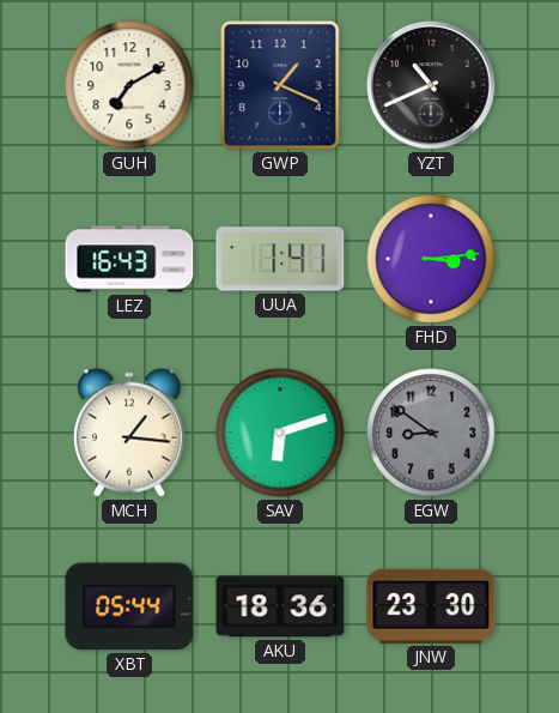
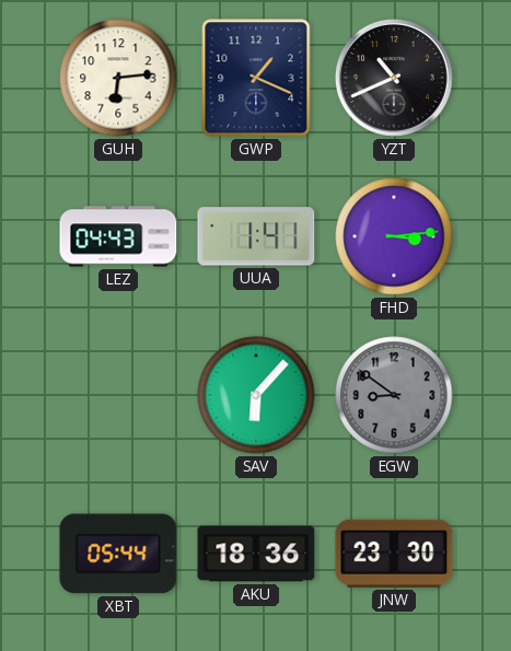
GUH: 7:10 -> 6:14 (118, 78)
LEZ: 16:43 -> 04:43 (118, 236)
MCH: 1:16 -> none (129, 433)
SAV: 6:12 -> 6:07 (256, 395)
